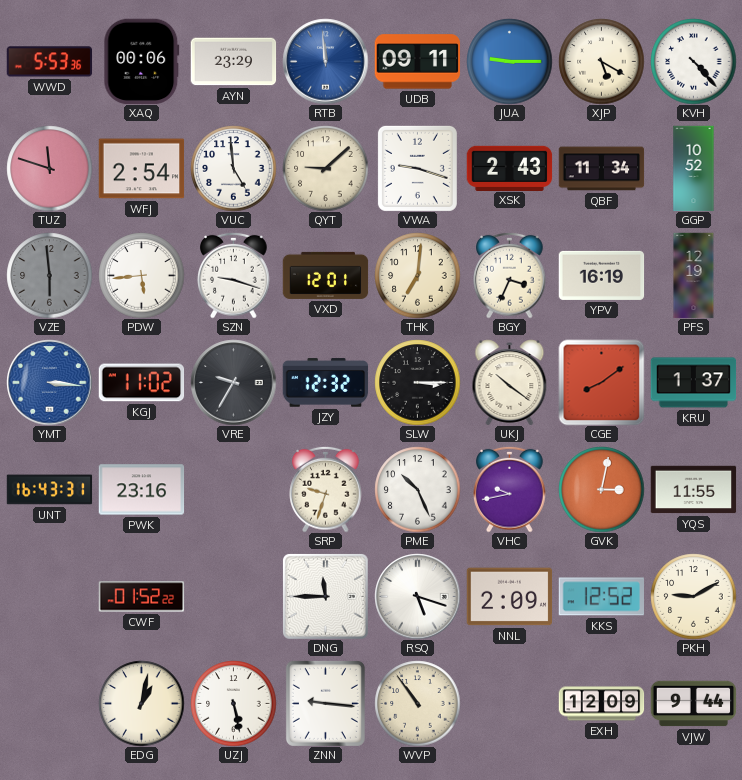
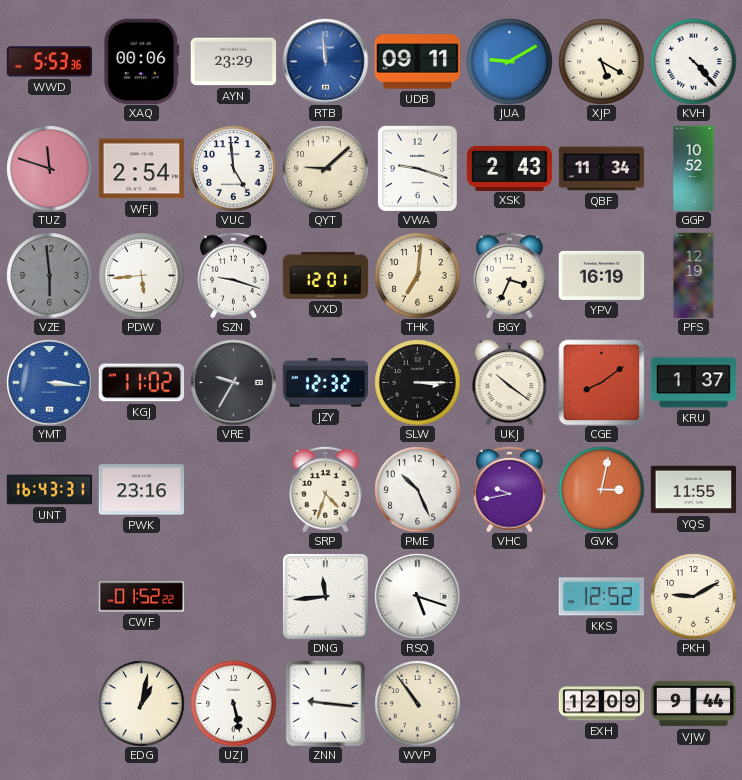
JUA: 9:15 -> 9:10 (509, 61)
SRP: 9:33 -> 4:33 (326, 489)
DNG: 11:45 -> 11:44 (325, 596)
NNL: 2:09 -> none (509, 597)
